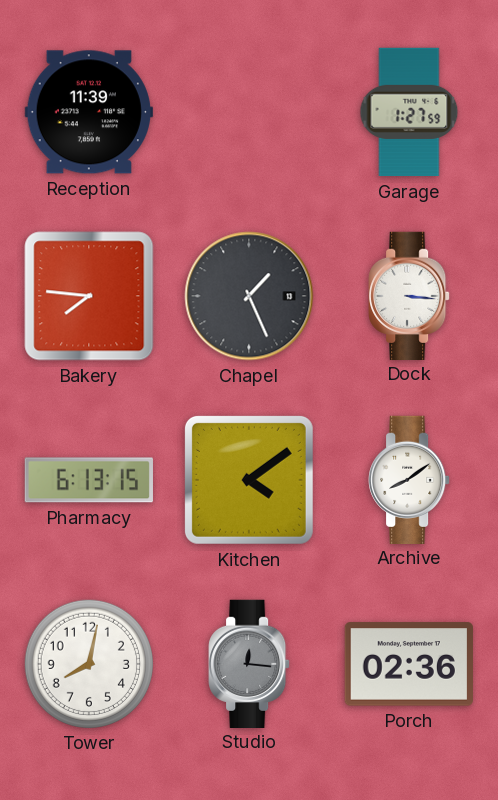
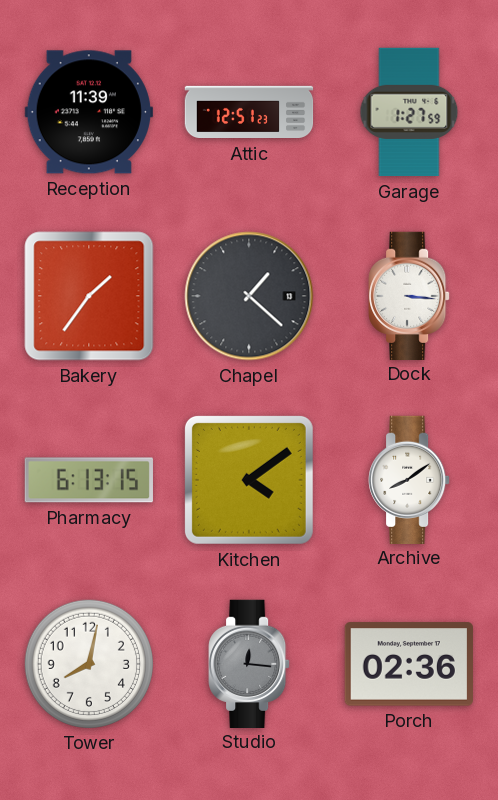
Attic: none -> 12:51 (249, 112)
Bakery: 7:46 -> 1:36 (89, 296)
Chapel: 1:26 -> 1:22 (249, 296)
